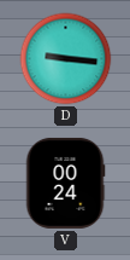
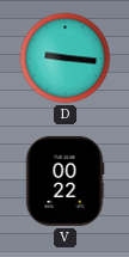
V: 00:24 -> 00:22 (64, 180)
